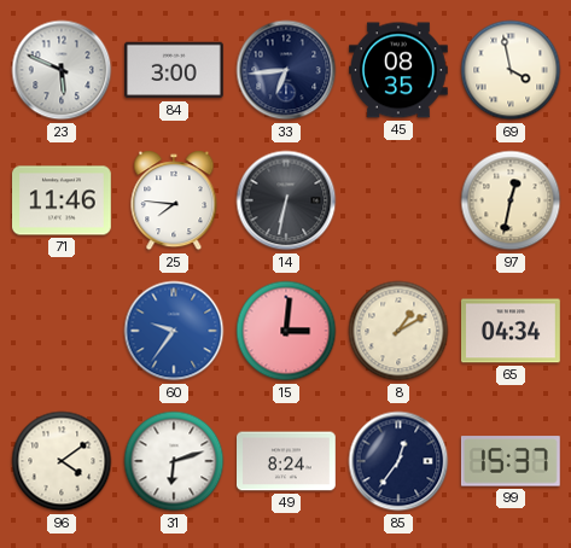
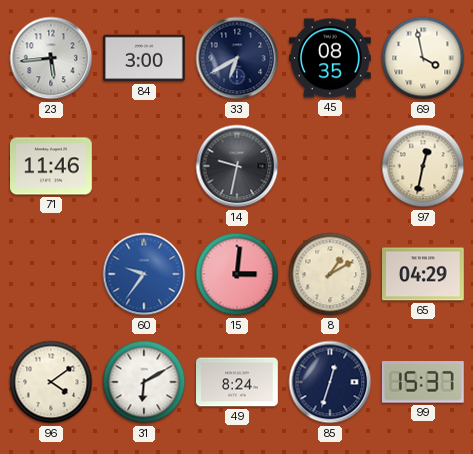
23: 5:49 -> 5:44 (51, 58)
33: 6:44 -> 6:40 (237, 58)
25: 7:46 -> none (174, 200)
14: 6:32 -> 9:32 (237, 166)
65: 04:34 -> 04:29 (424, 274)
31: 6:12 -> 6:10 (144, 382)
85: 12:36 -> 12:33 (330, 382)
